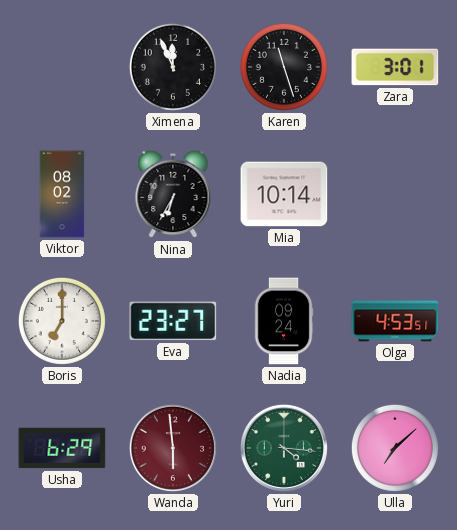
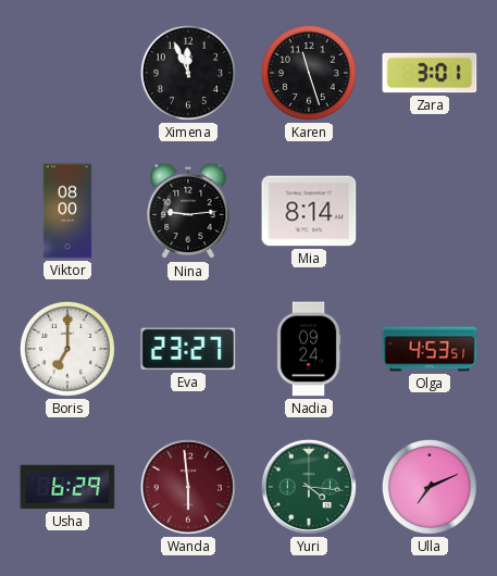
Viktor: 08:02 -> 08:00 (67, 211)
Nina: 6:35 -> 9:14 (188, 211)
Mia: 10:14 -> 8:14 (309, 211)
Ulla: 7:08 -> 7:11 (430, 487)
